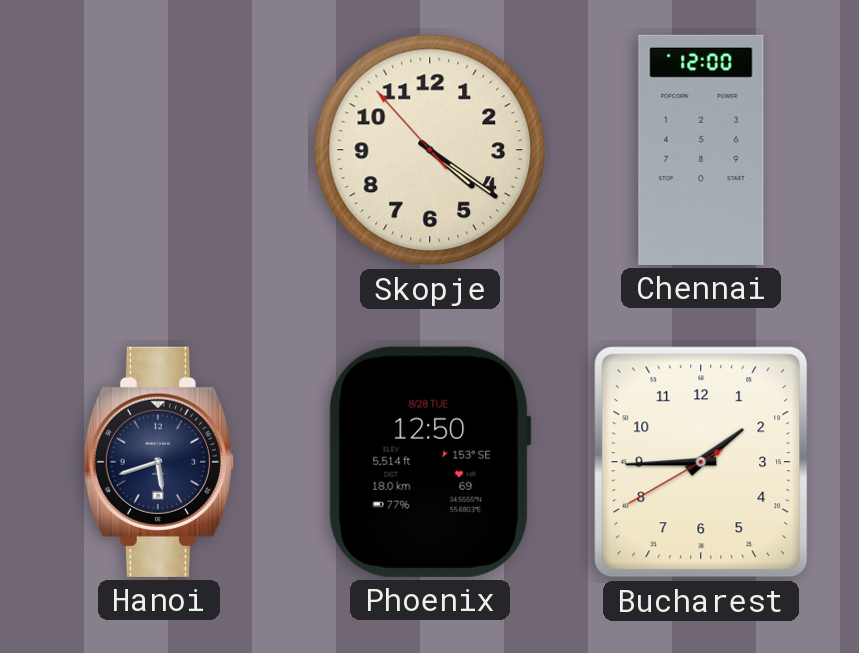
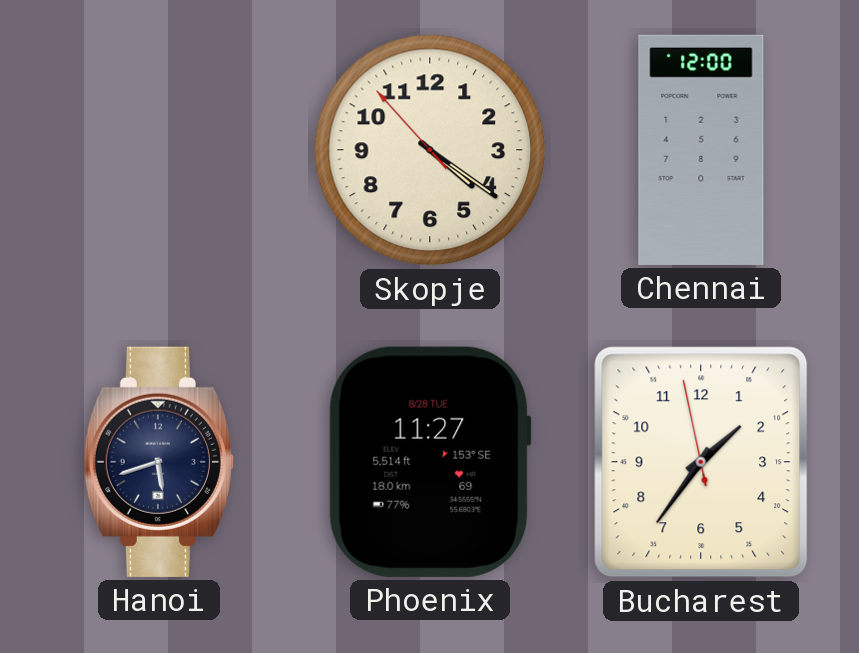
Phoenix: 12:50 -> 11:27 (430, 462)
Bucharest: 1:44 -> 1:35 (701, 462)
